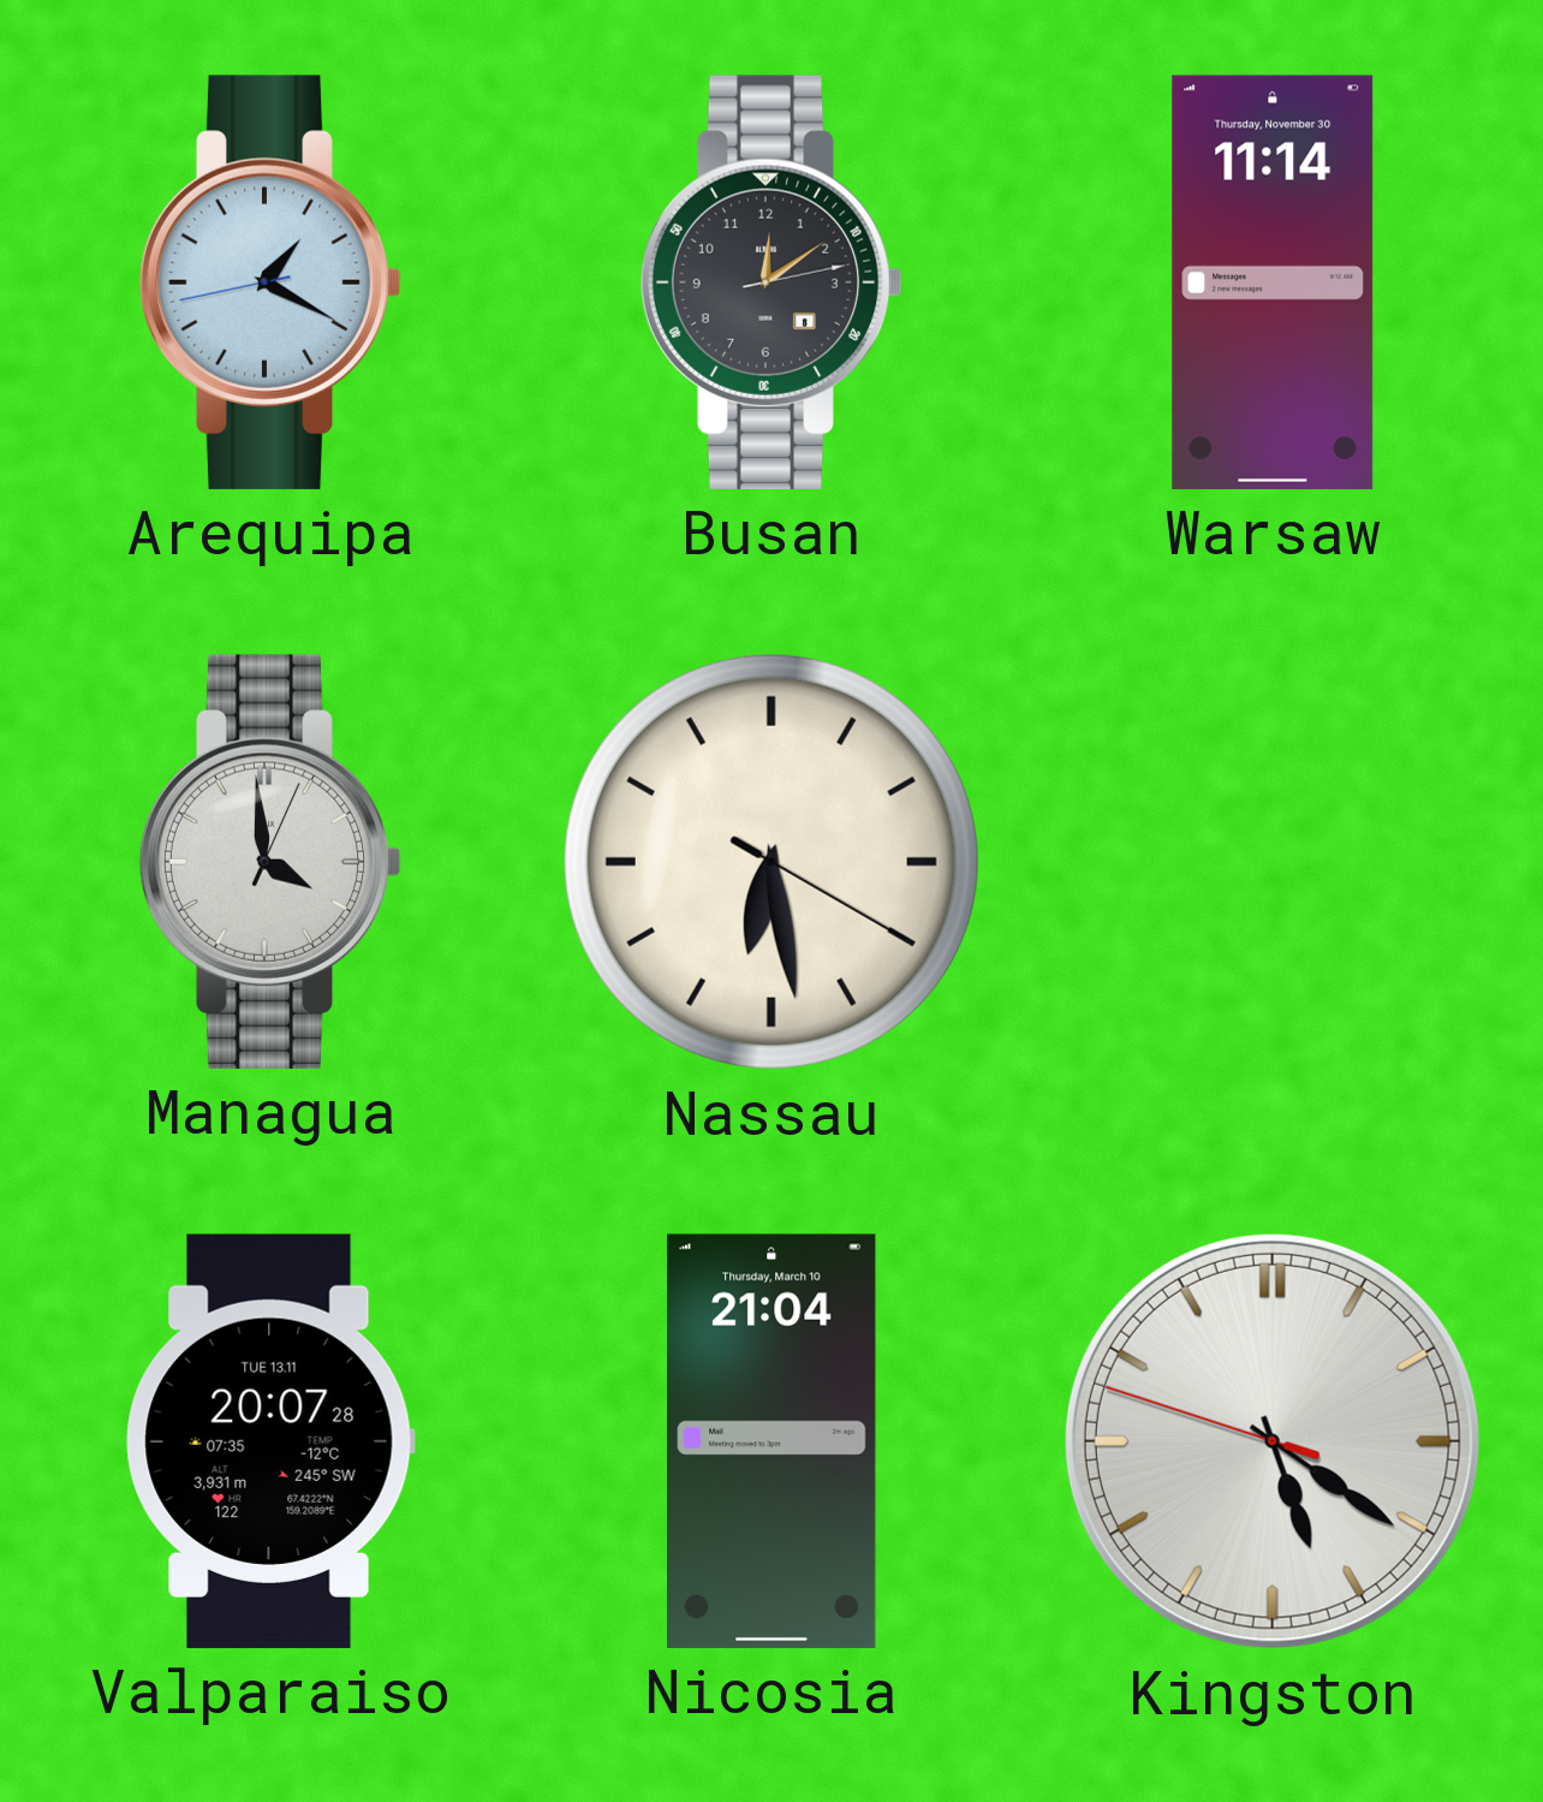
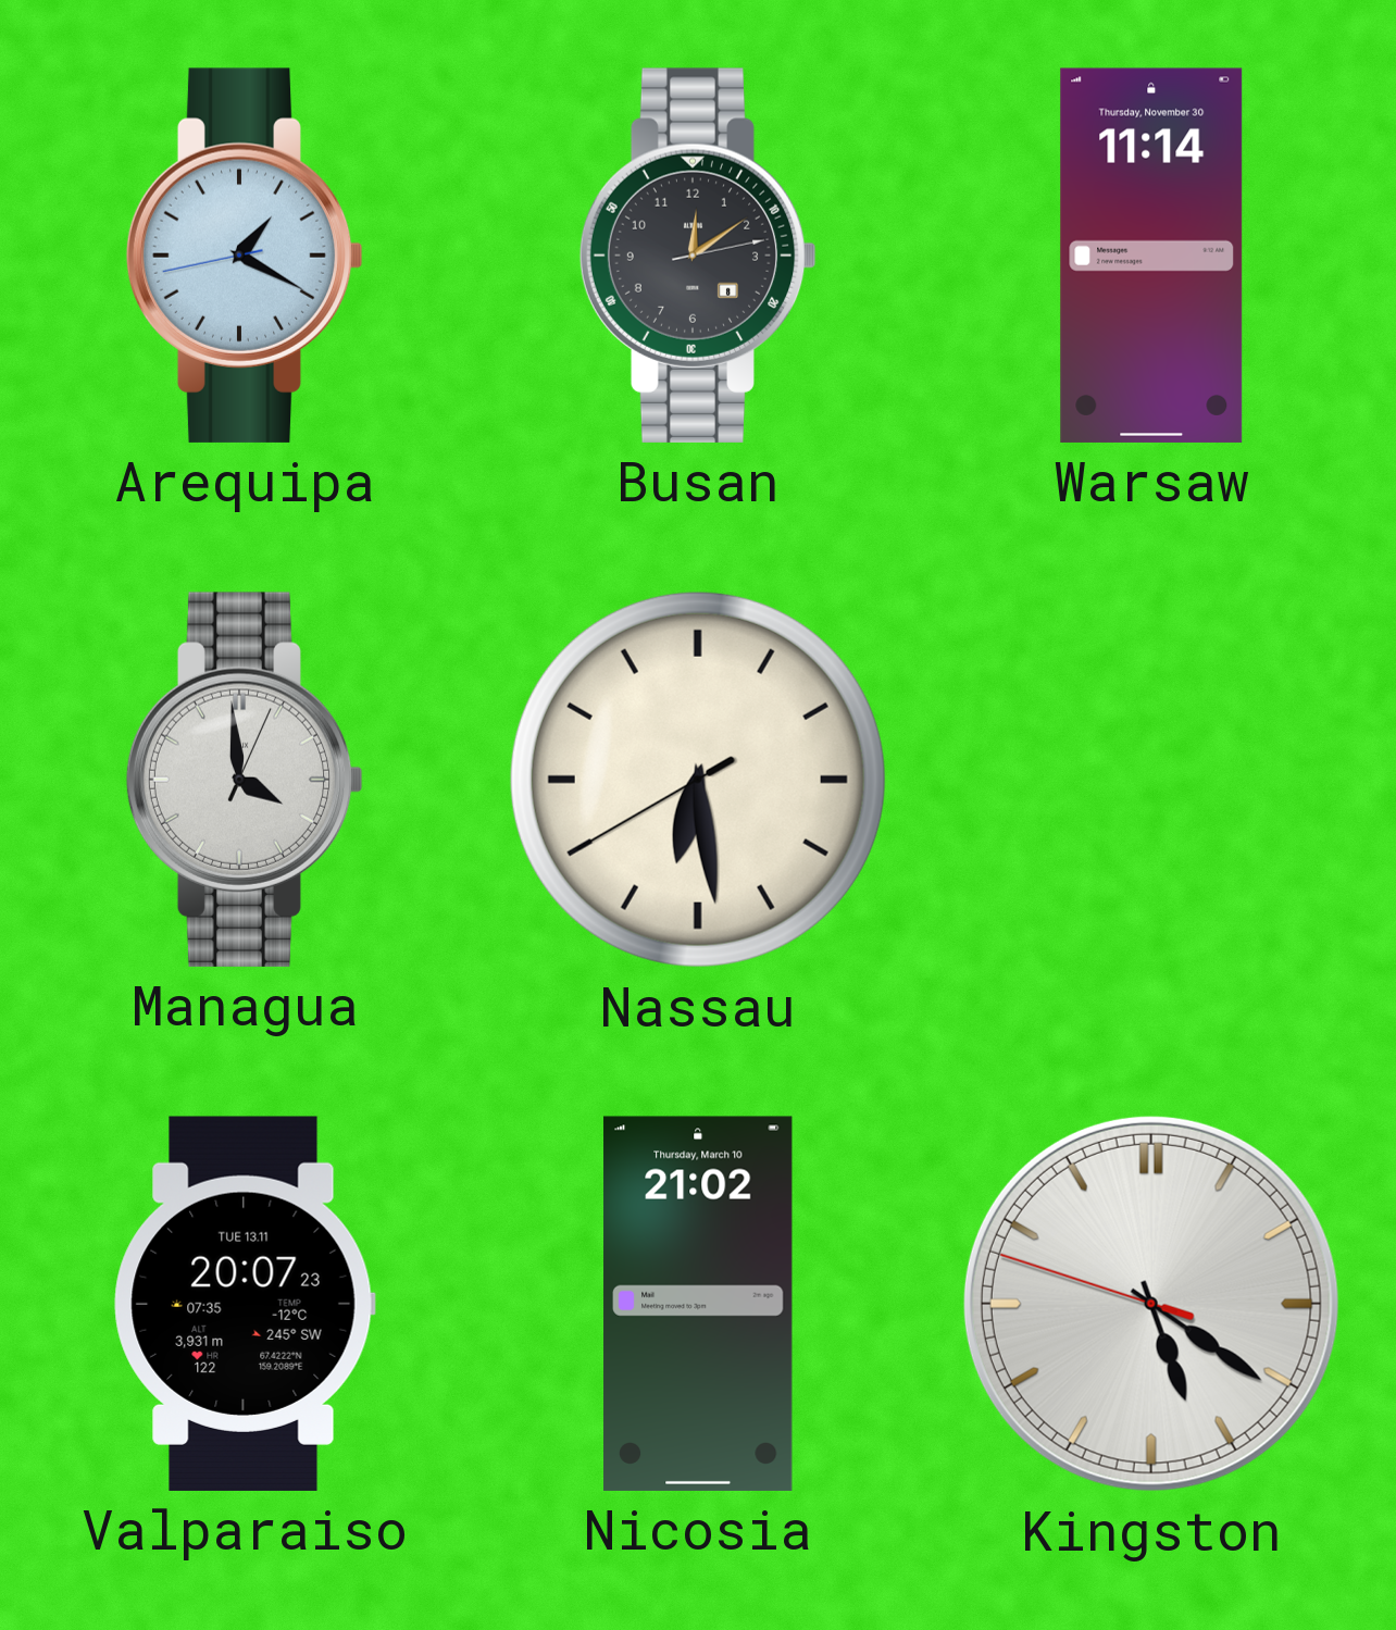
Nassau: 6:28:20 -> 6:28:40 (698, 780)
Valparaiso: 20:07:28 -> 20:07:23 (245, 1304)
Nicosia: 21:04 -> 21:02 (698, 1304)
